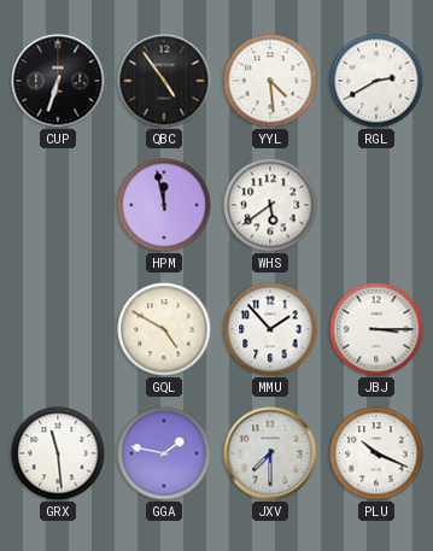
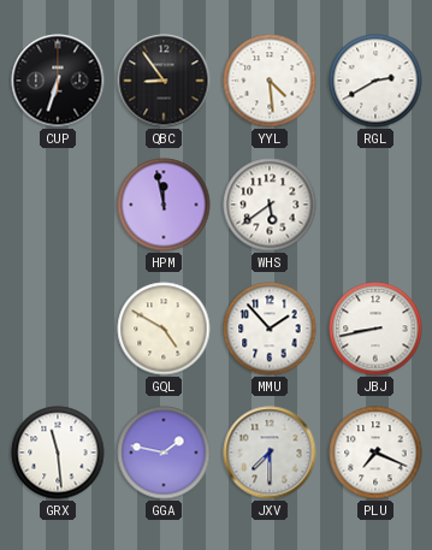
QBC: 4:54 -> 8:54 (164, 81)
JBJ: 3:15 -> 8:43 (375, 329)
PLU: 10:19 -> 7:19 (375, 453)
